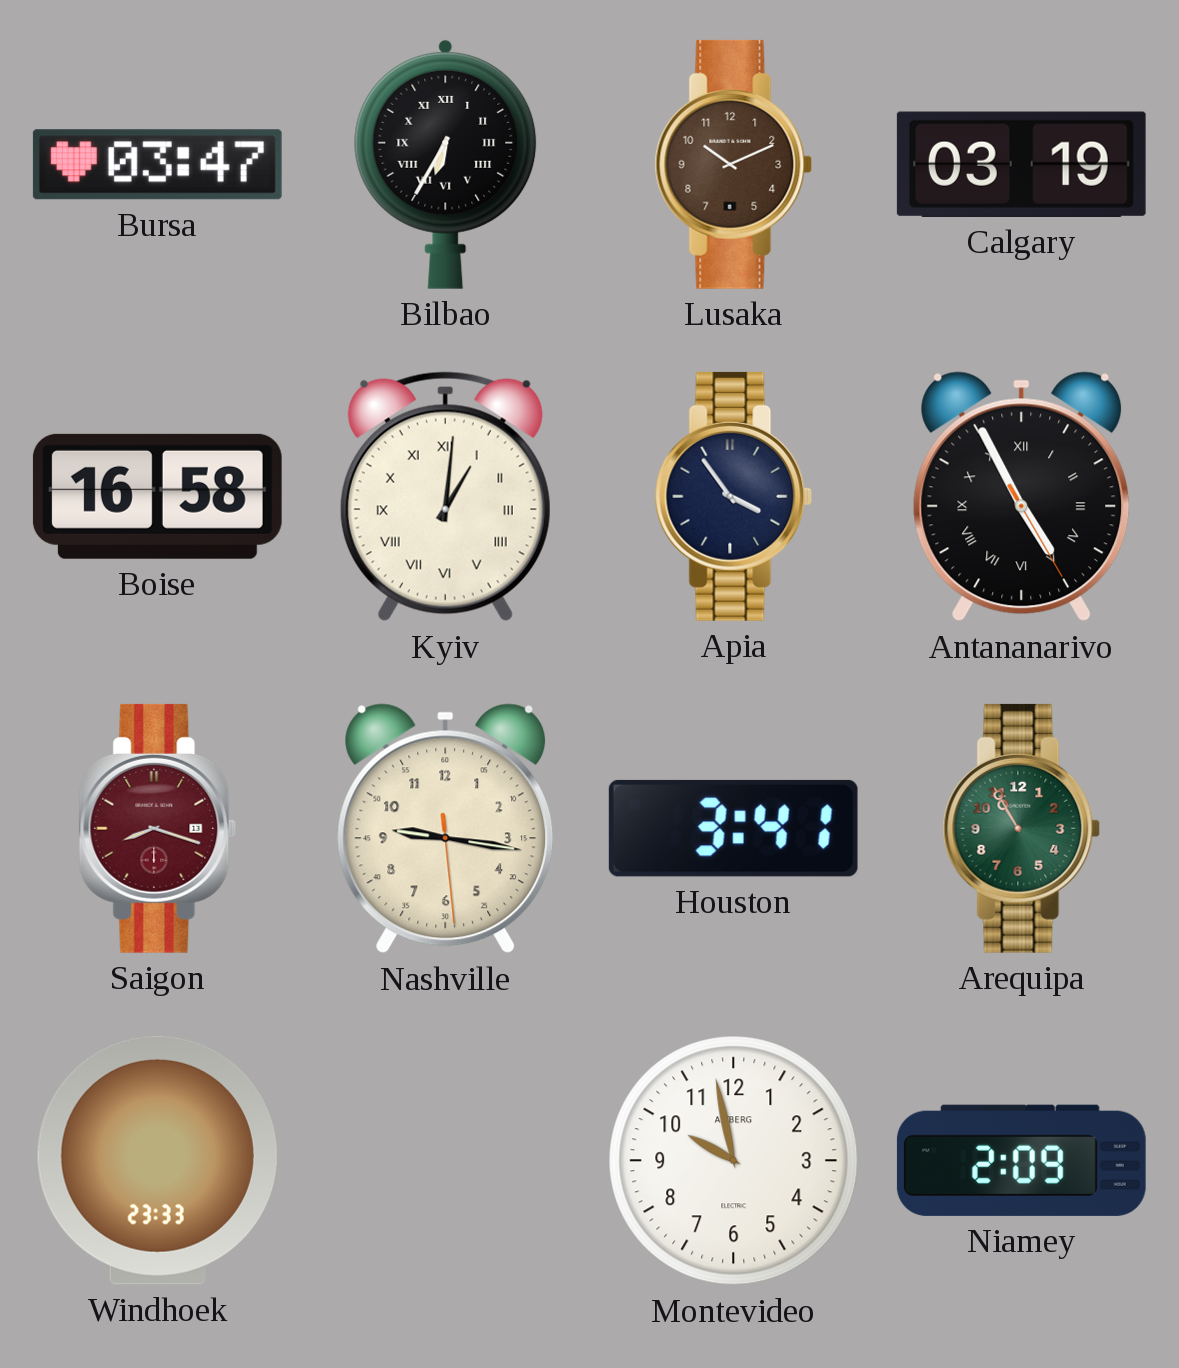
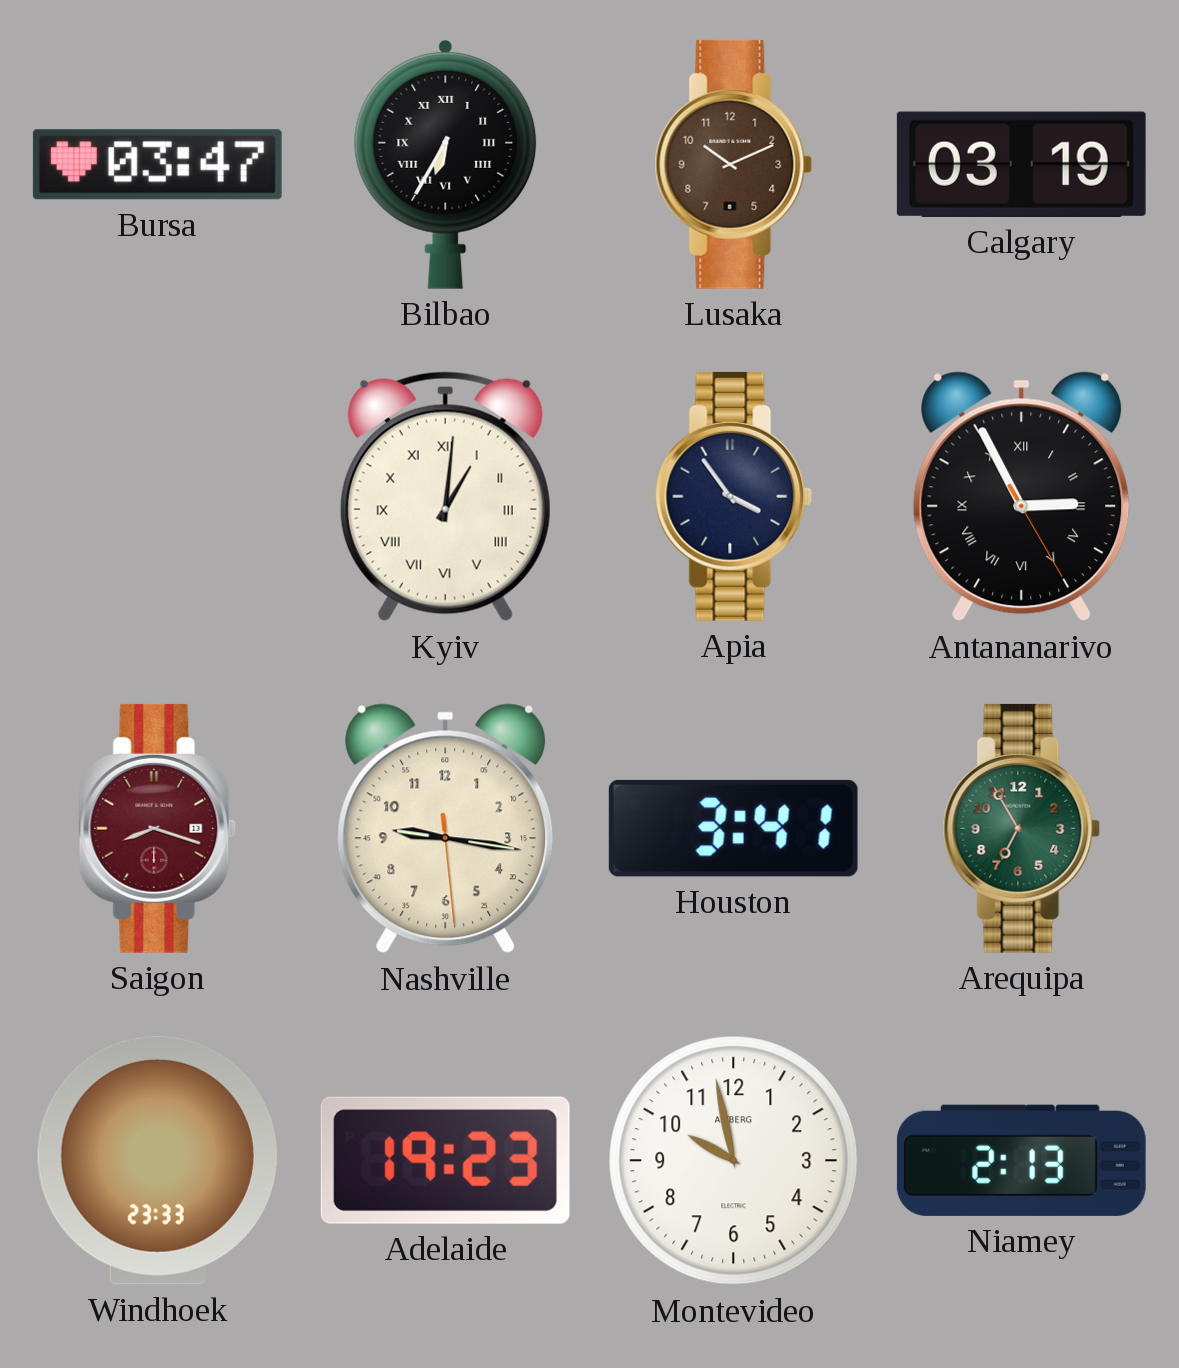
Boise: 16:58 -> none (157, 496)
Antananarivo: 4:55 -> 2:55 (1022, 497)
Arequipa: 10:55 -> 6:55 (1022, 828)
Adelaide: none -> 19:23 (445, 1160)
Niamey: 2:09 -> 2:13 (1021, 1160)
